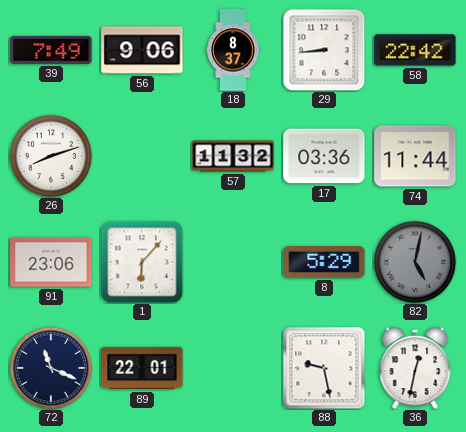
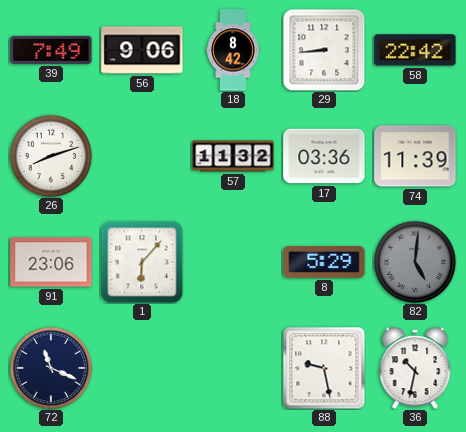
18: 8:37 -> 8:42 (233, 50)
74: 11:44 -> 11:39 (415, 156)
82: 5:02 -> 5:01 (415, 262)
89: 22:01 -> none (142, 368)
36: 12:32 -> 10:32 (415, 367)
